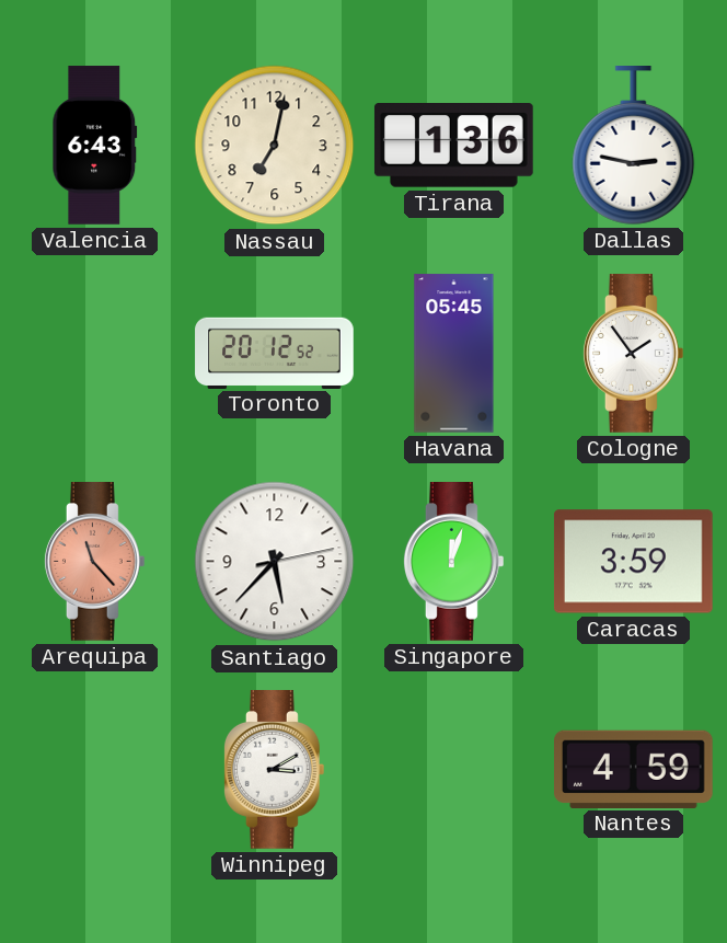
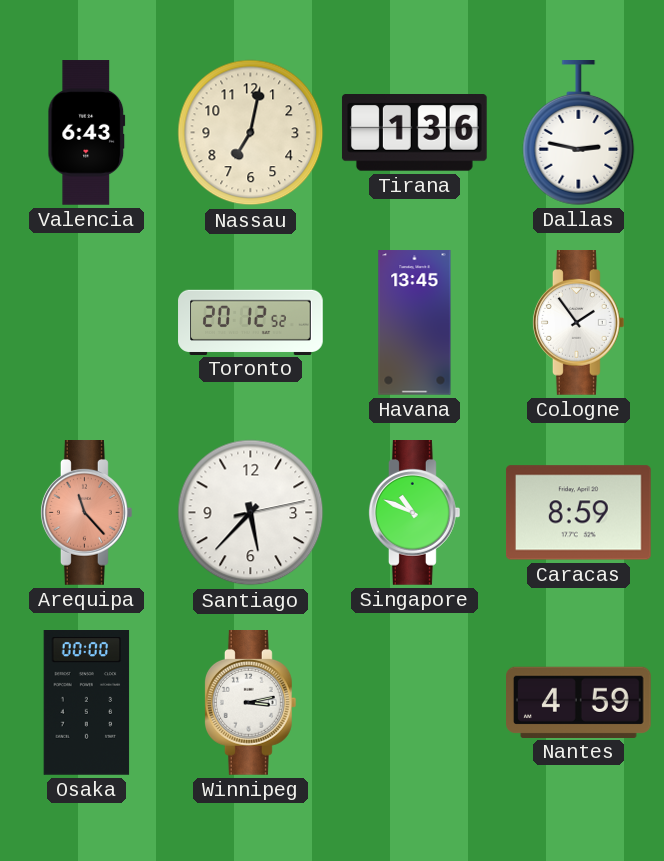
Havana: 05:45 -> 13:45 (415, 323)
Singapore: 12:03 -> 10:49 (414, 513)
Caracas: 3:59 -> 8:59 (579, 513)
Osaka: none -> 00:00 (87, 703)
Winnipeg: 3:10 -> 3:13 (250, 703)
